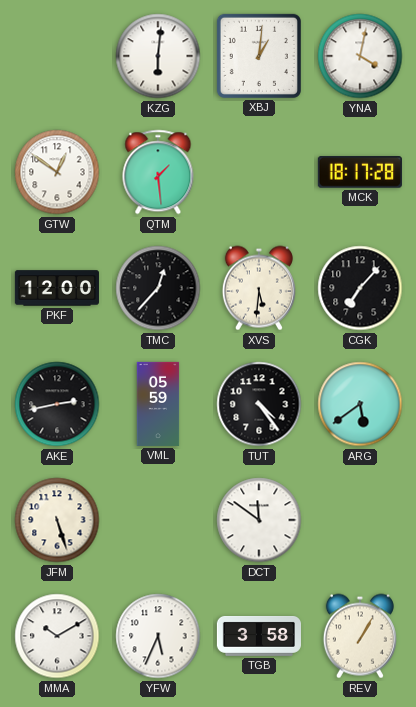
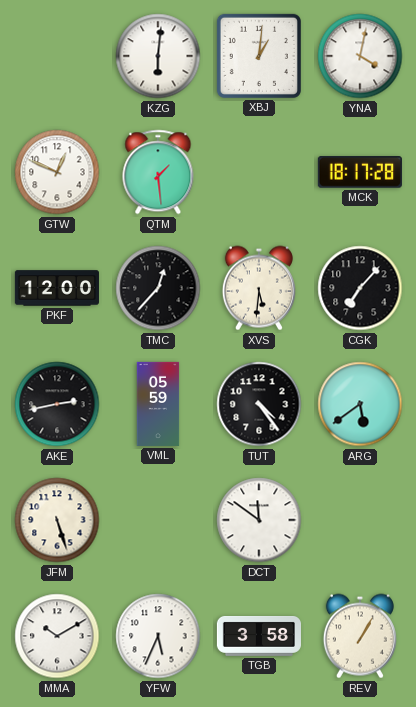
GTW: 12:51 -> 12:49 (57, 172)
